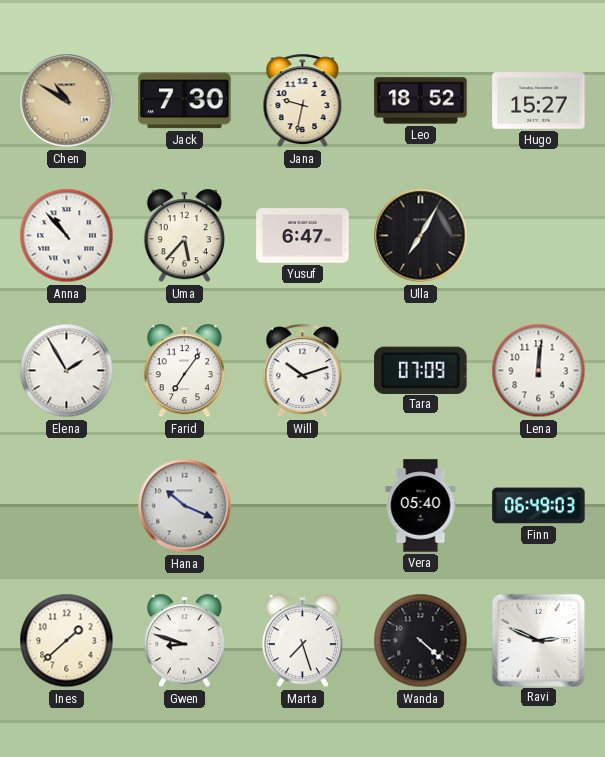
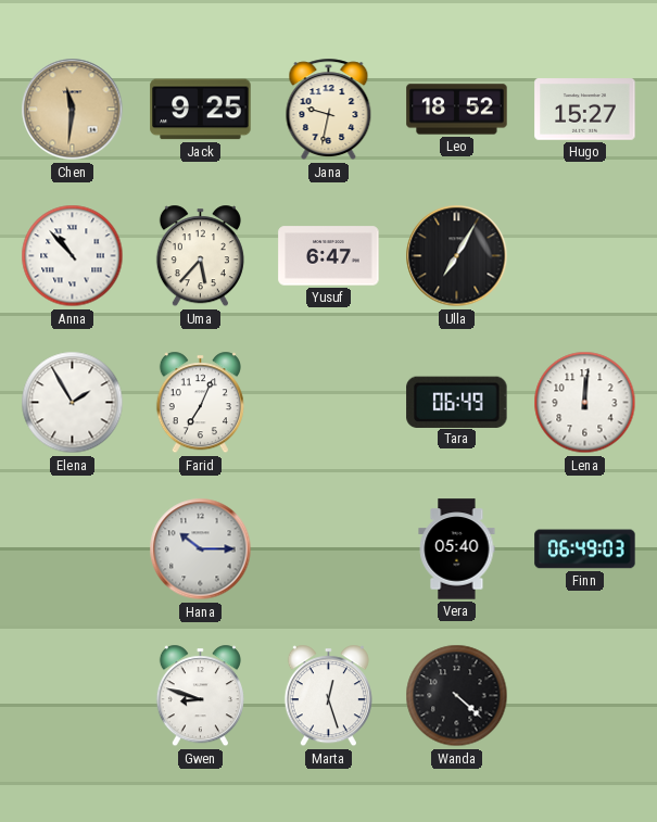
Chen: 10:50 -> 11:31 (73, 110)
Jack: 7:30 -> 9:25 (201, 110)
Farid: 7:06 -> 7:04 (200, 403)
Will: 10:12 -> none (303, 371)
Tara: 07:09 -> 06:49 (457, 402)
Hana: 10:19 -> 10:15 (201, 549)
Ines: 1:38 -> none (67, 641)
Marta: 7:27 -> 12:27 (328, 696)
Ravi: 2:49 -> none (538, 640)
